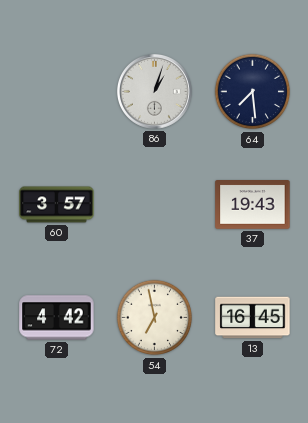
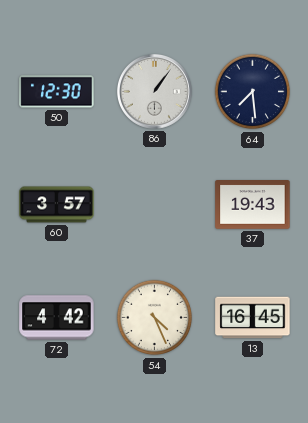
50: none -> 12:30 (57, 92)
86: 1:03 -> 1:06 (154, 91)
54: 6:58 -> 4:26 (155, 318)
